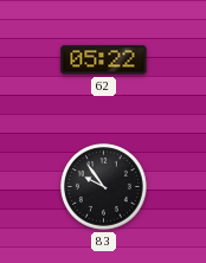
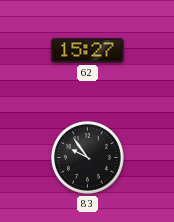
62: 05:22 -> 15:27 (88, 51)
